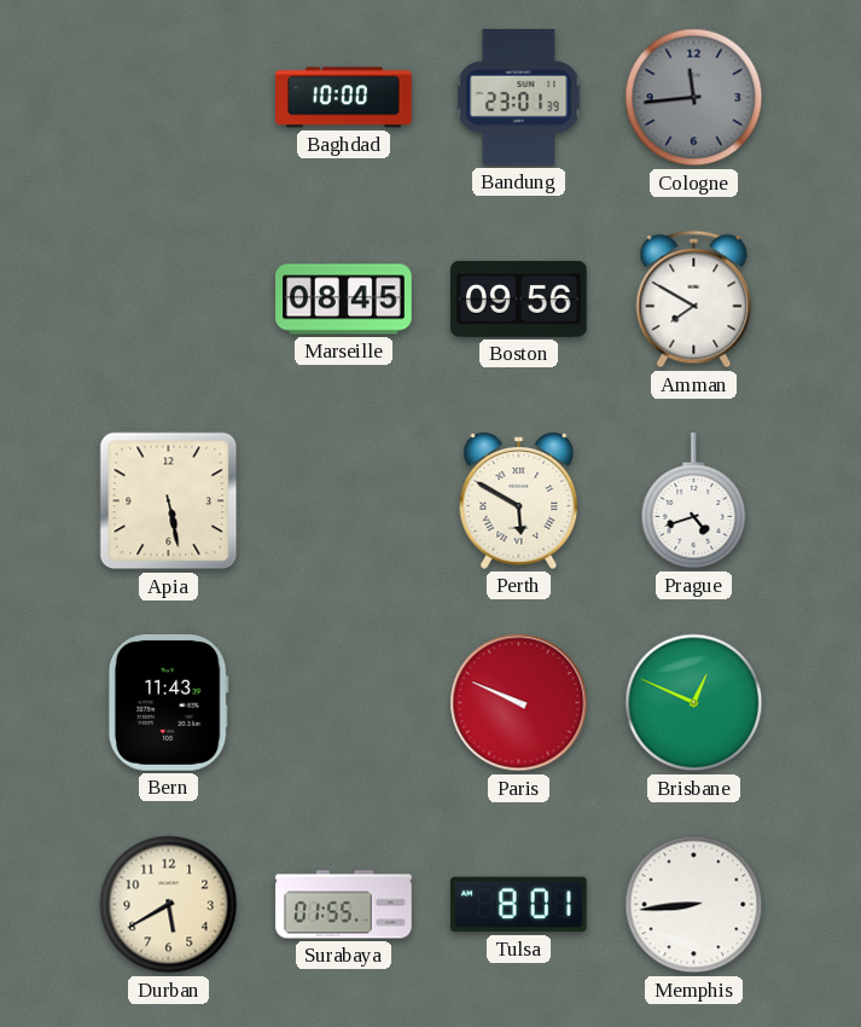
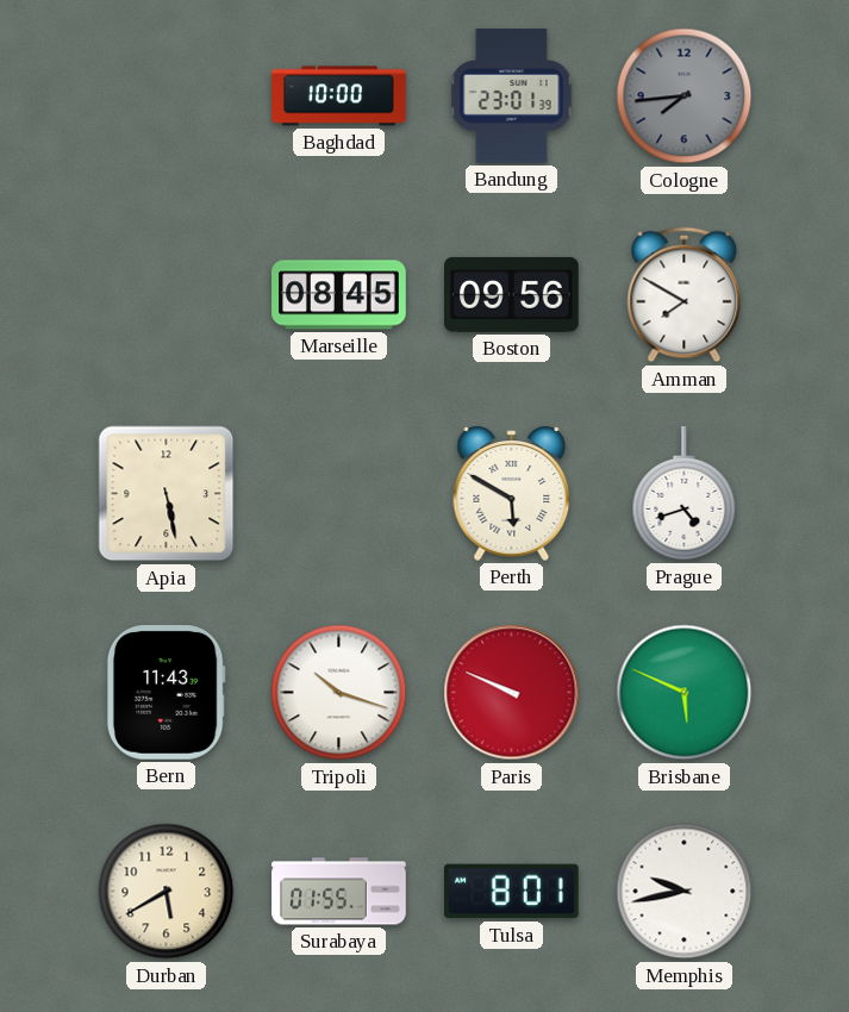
Cologne: 11:44 -> 7:44 (685, 96)
Tripoli: none -> 10:18 (339, 693)
Brisbane: 12:49 -> 5:49 (685, 693)
Memphis: 8:44 -> 9:43 (685, 892)
